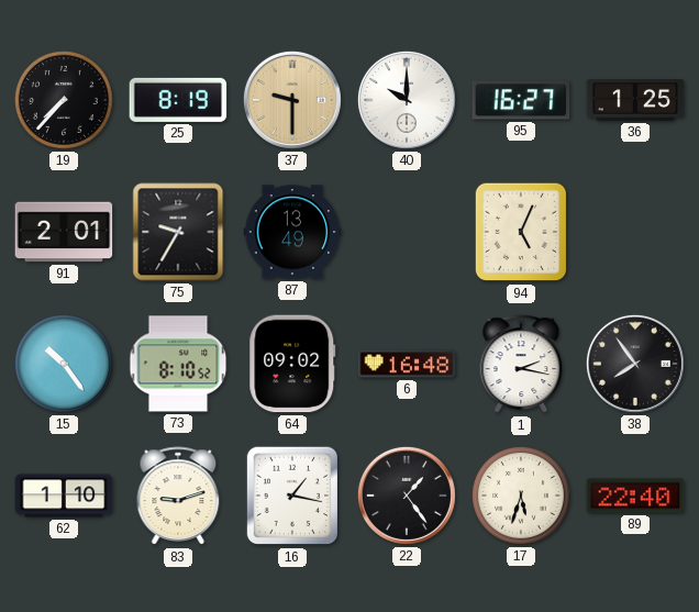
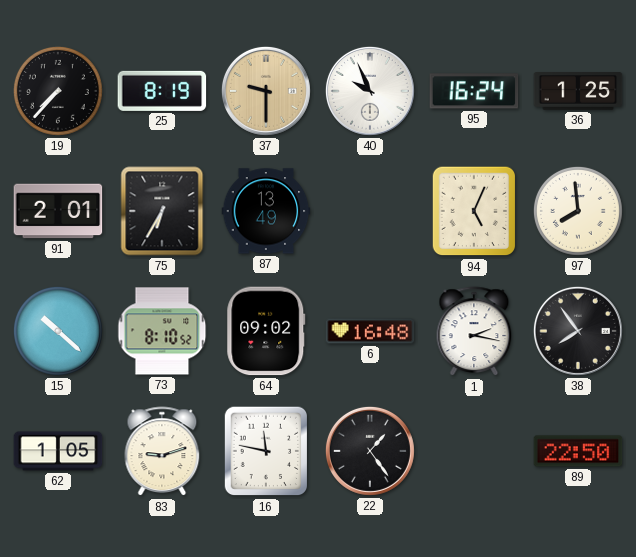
40: 10:00 -> 9:56 (370, 91)
95: 16:27 -> 16:24 (474, 91)
75: 9:35 -> 6:35 (162, 211)
97: none -> 7:59 (578, 211)
15: 10:24 -> 10:22 (58, 331)
62: 1:10 -> 1:05 (58, 451)
16: 1:17 -> 11:47 (266, 451)
17: 5:33 -> none (521, 496)
89: 22:40 -> 22:50 (578, 451)
